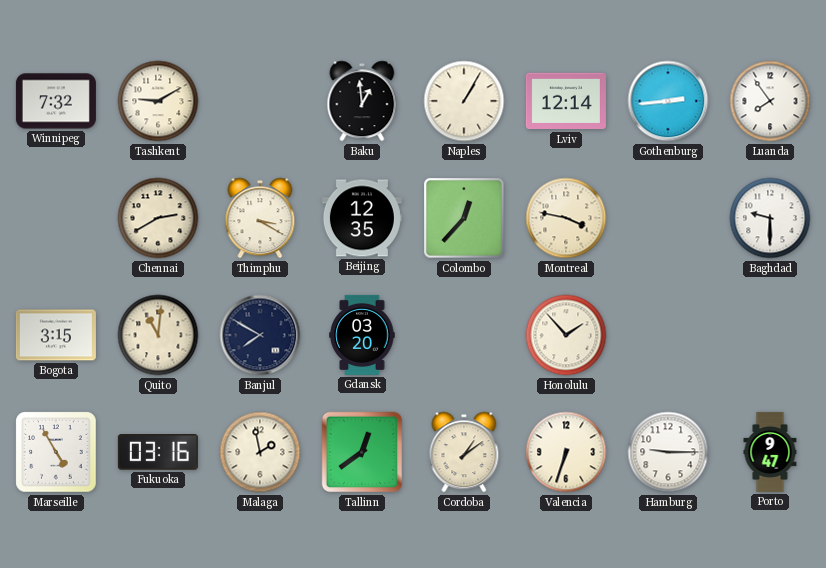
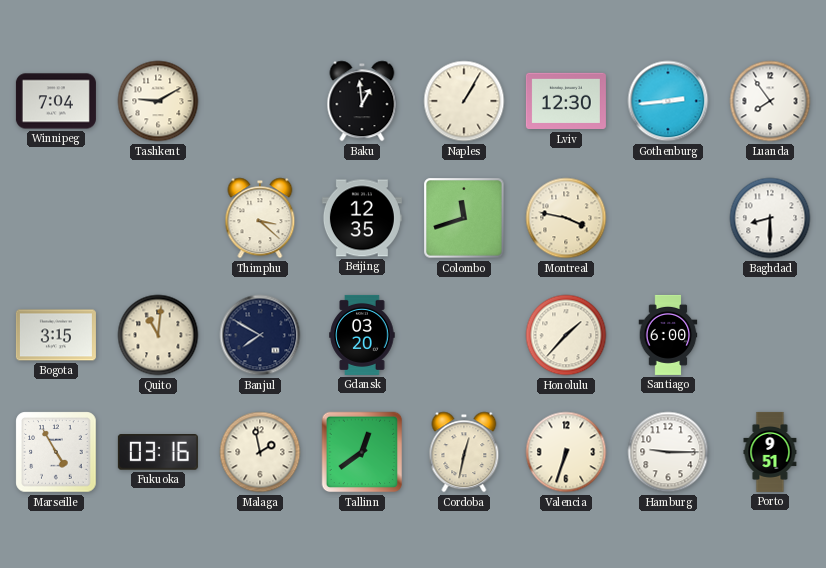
Winnipeg: 7:32 -> 7:04 (56, 101)
Lviv: 12:14 -> 12:30 (566, 101)
Chennai: 2:40 -> none (158, 218)
Thimphu: 3:20 -> 3:22 (260, 218)
Colombo: 12:37 -> 11:42 (464, 218)
Baghdad: 9:30 -> 8:30 (770, 218)
Honolulu: 1:53 -> 1:37 (566, 335)
Santiago: none -> 6:00 (668, 335)
Cordoba: 1:09 -> 12:32 (464, 452)
Porto: 9:47 -> 9:51 (770, 452)
